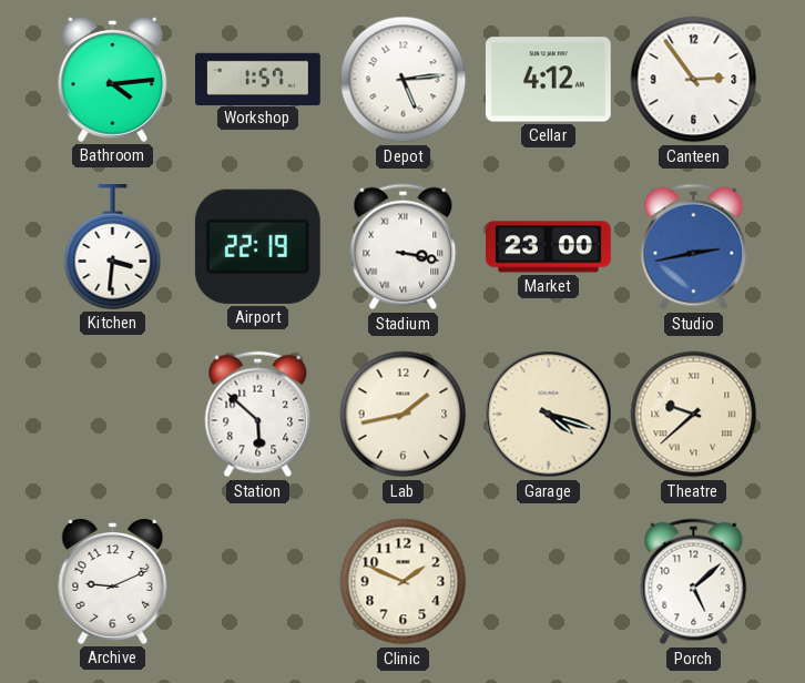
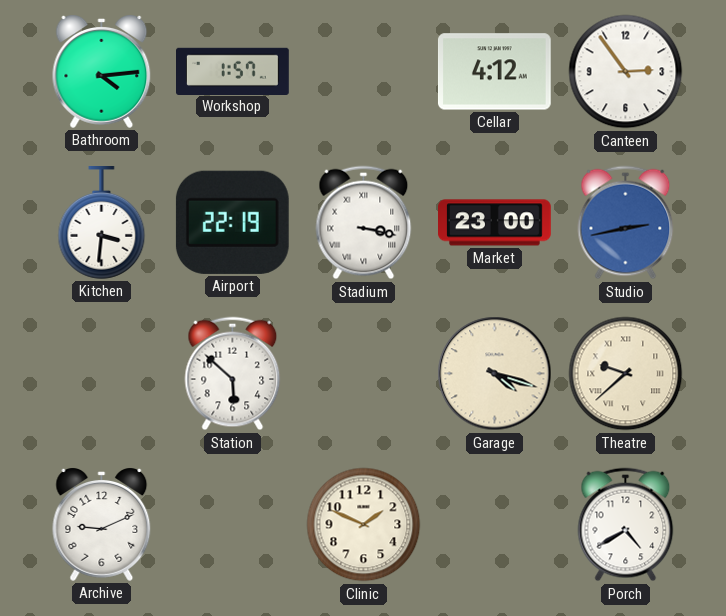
Depot: 5:14 -> none (404, 80)
Lab: 1:43 -> none (404, 415)
Porch: 5:08 -> 4:40 (626, 525)
